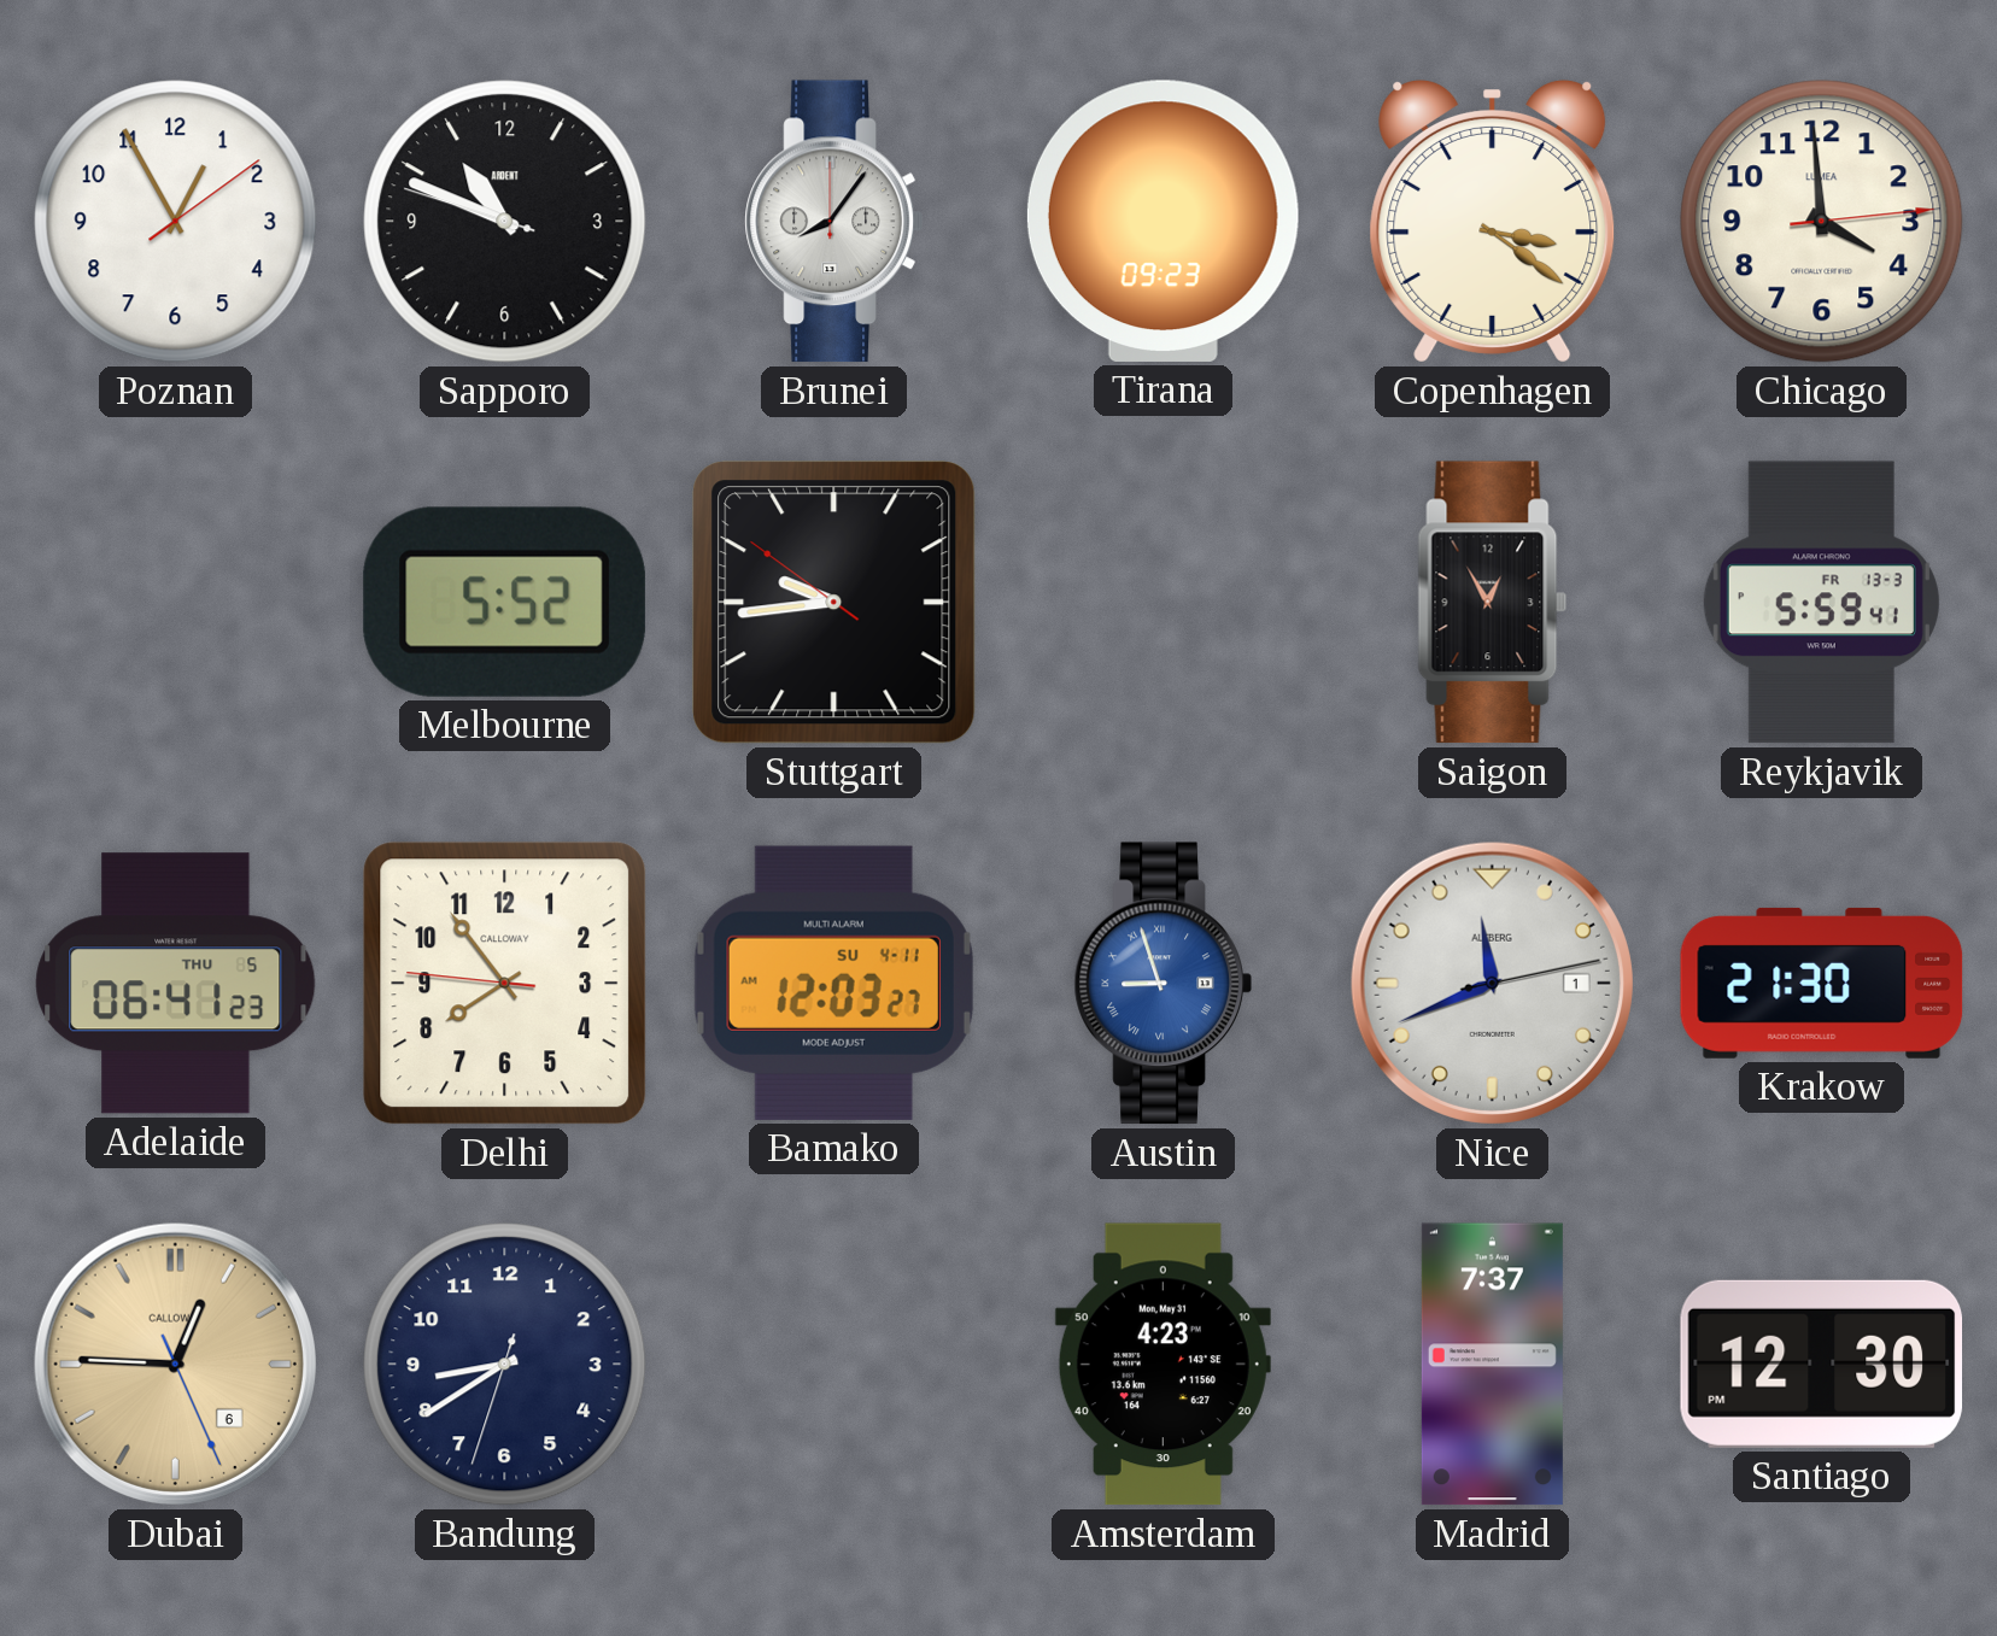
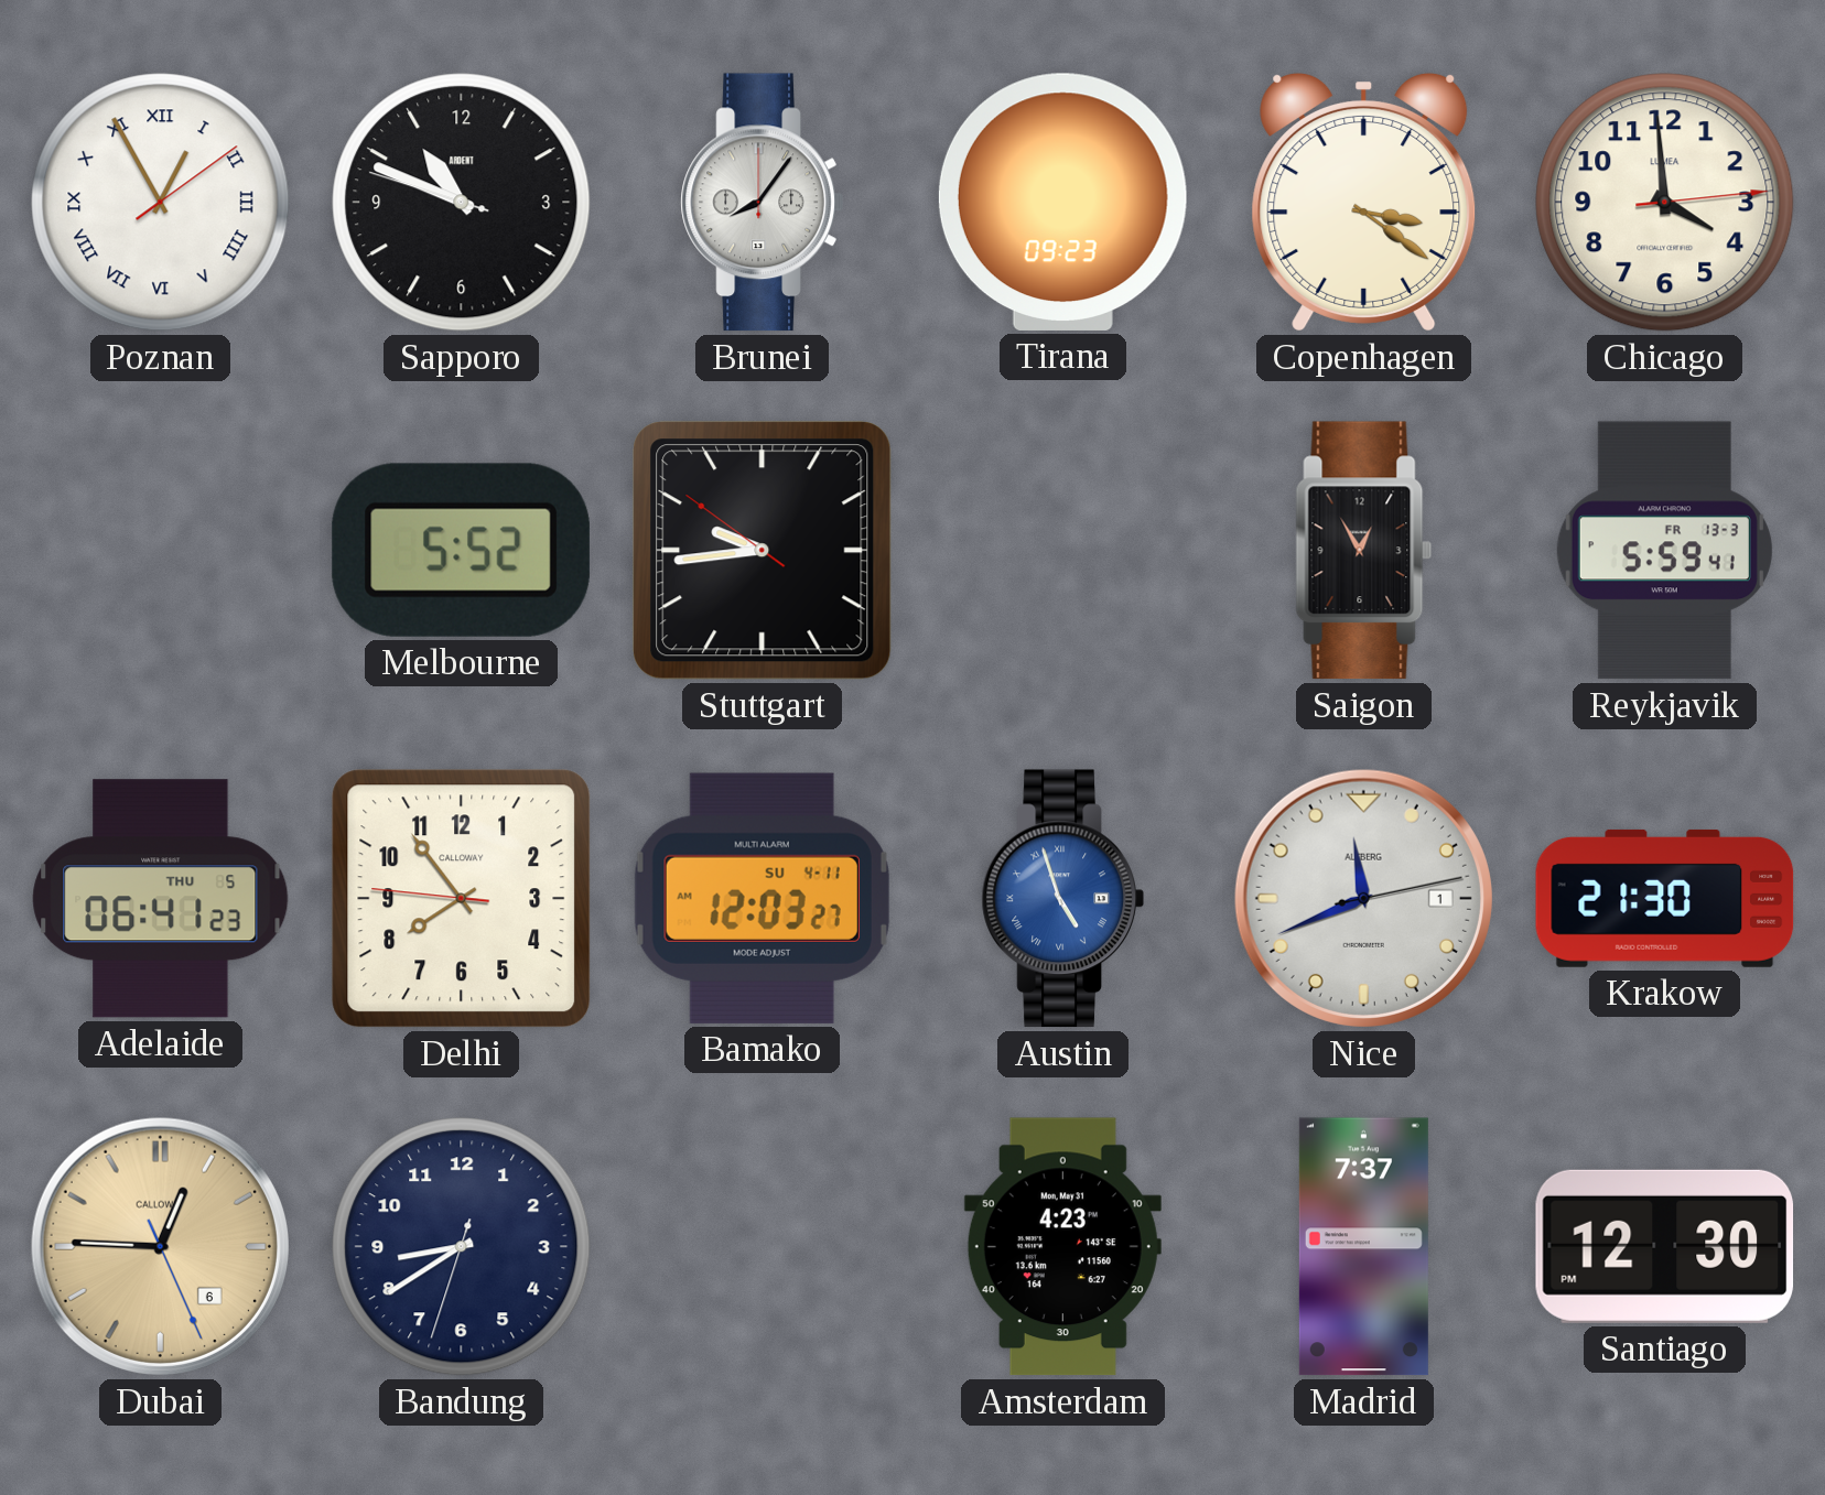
Poznan numerals: Arabic -> Roman (161, 203)
Austin: 8:57 -> 4:57 (1062, 899)
